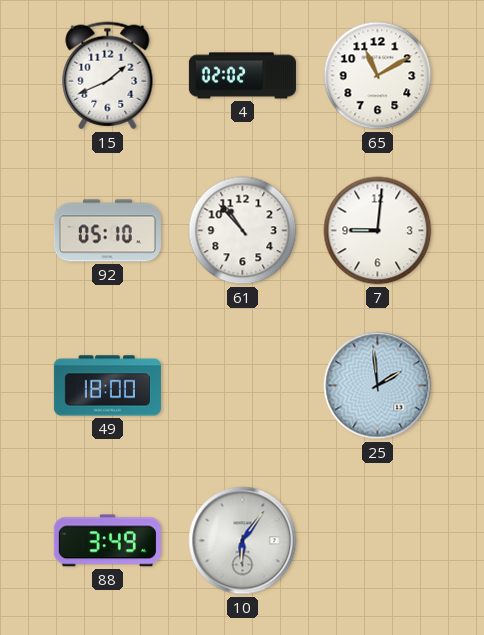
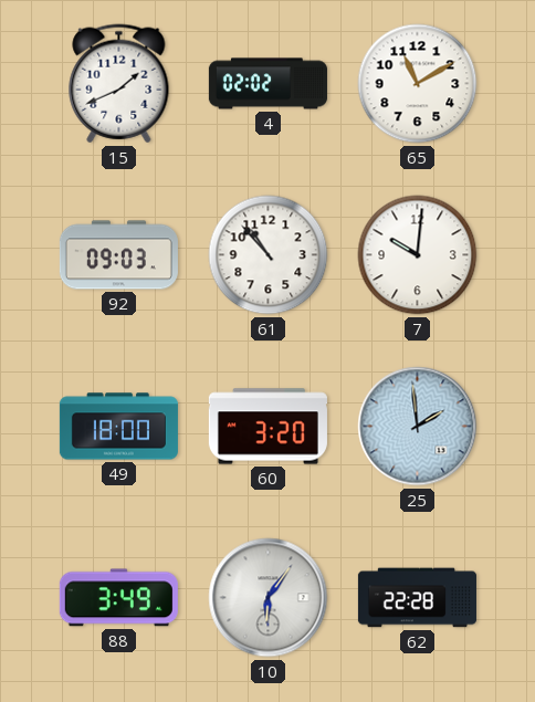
92: 05:10 -> 09:03 (118, 255)
7: 9:01 -> 10:01 (418, 255)
60: none -> 3:20 (267, 427)
62: none -> 22:28 (417, 598)
